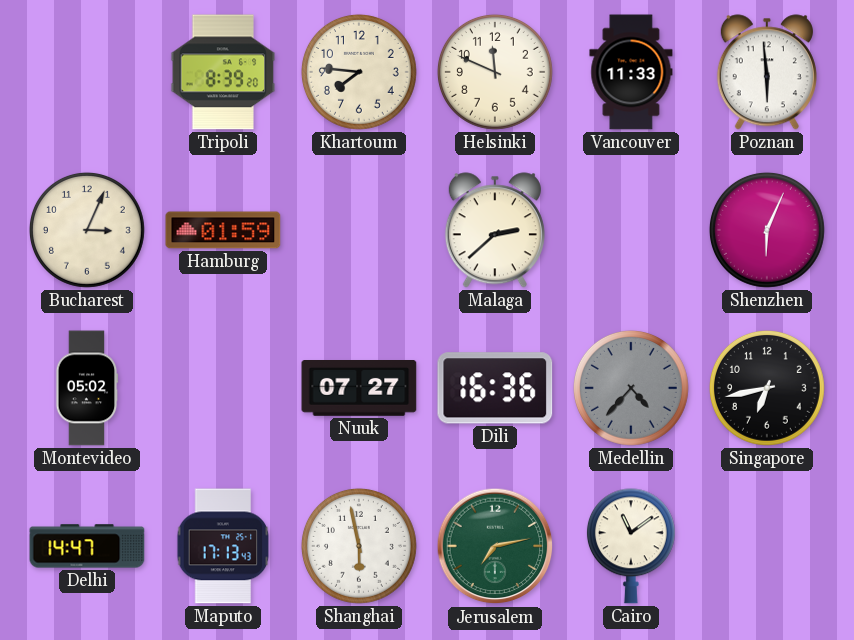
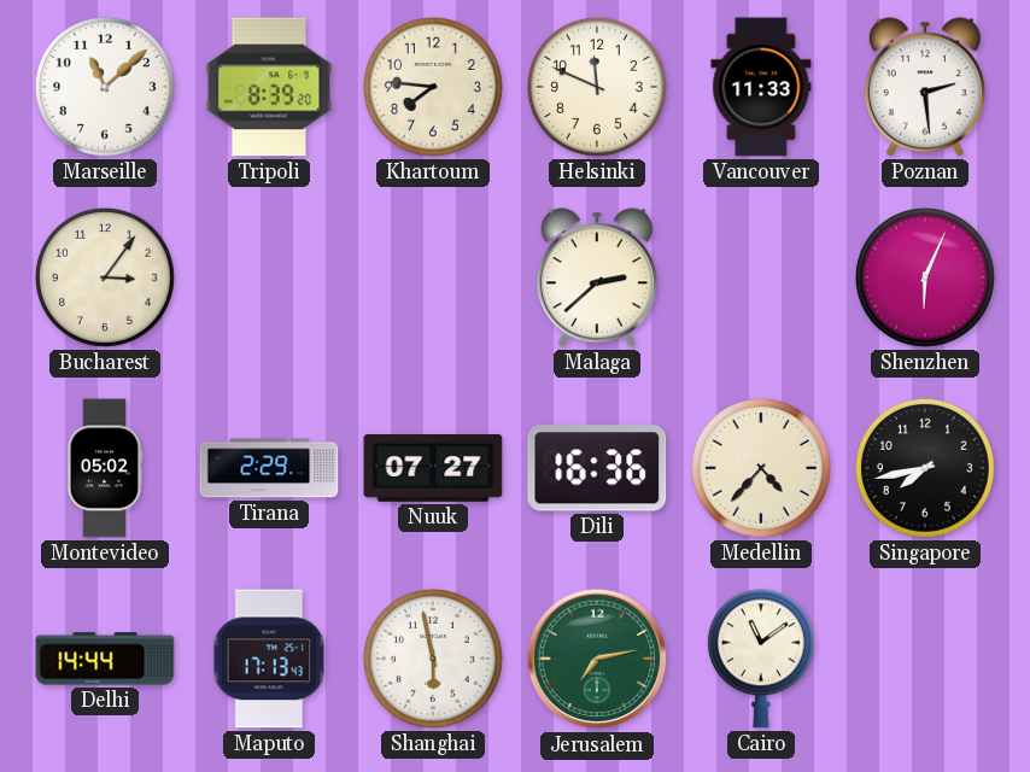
Marseille: none -> 11:08 (105, 87)
Poznan: 5:59 -> 2:29 (925, 87)
Bucharest: 3:04 -> 3:06 (105, 277)
Hamburg: 01:59 -> none (223, 230)
Tirana: none -> 2:29 (269, 468)
Medellin dial: grey -> cream (761, 468)
Singapore: 6:43 -> 7:43 (925, 468)
Delhi: 14:47 -> 14:44 (105, 659)
